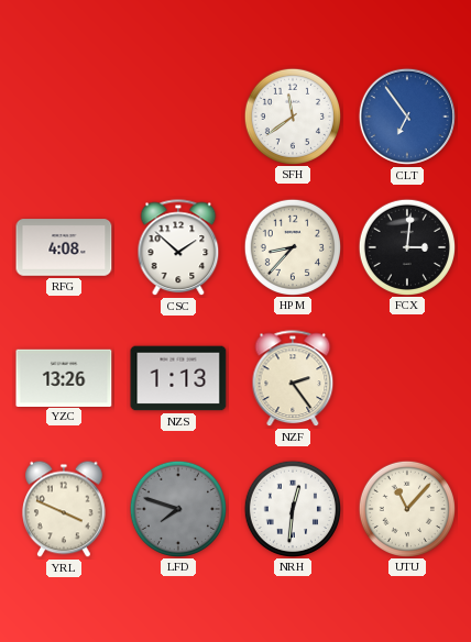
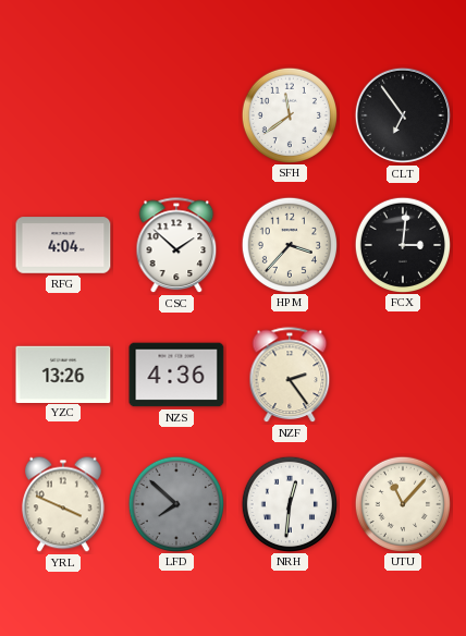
CLT dial: blue -> black (403, 115)
RFG: 4:08 -> 4:04 (63, 245)
HPM: 8:37 -> 3:37 (289, 244)
NZS: 1:13 -> 4:36 (176, 375)
LFD: 7:48 -> 7:52 (175, 503)
